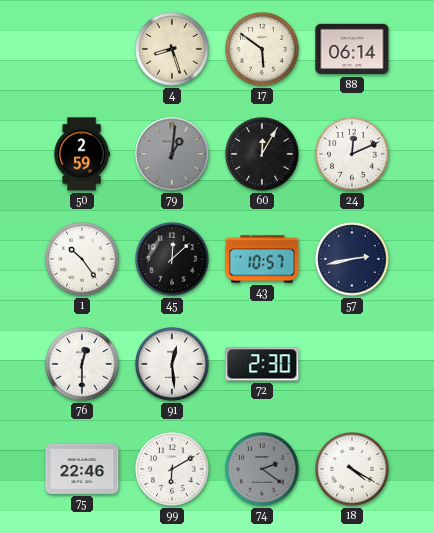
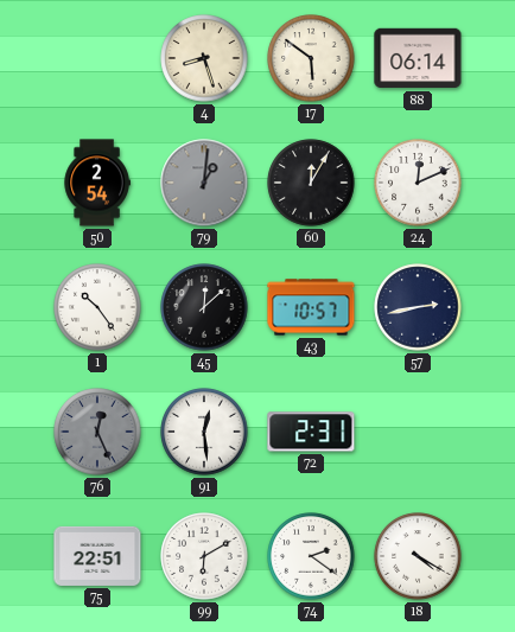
50: 2:59 -> 2:54 (97, 183)
76: 12:30 -> 12:26 (97, 432)
76 dial: white -> grey (97, 432)
72: 2:30 -> 2:31 (311, 432)
75: 22:46 -> 22:51 (97, 556)
74 dial: grey -> white (311, 556)
